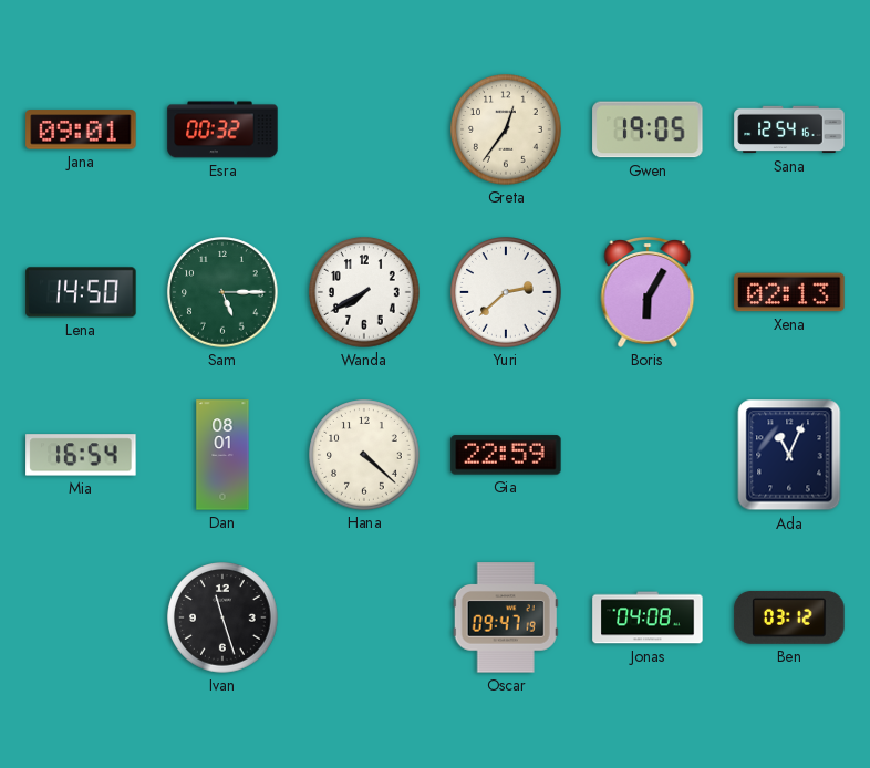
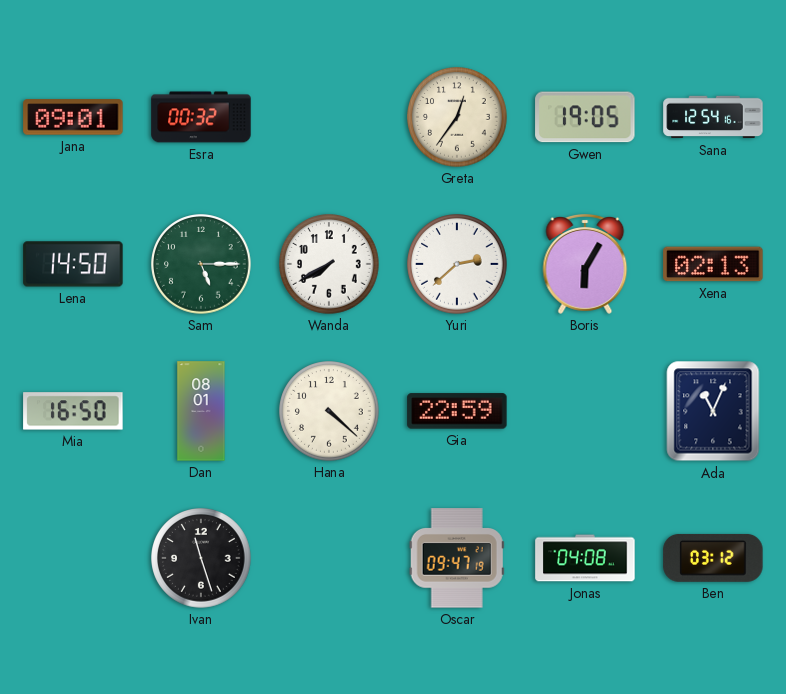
Mia: 16:54 -> 16:50 (73, 411)
